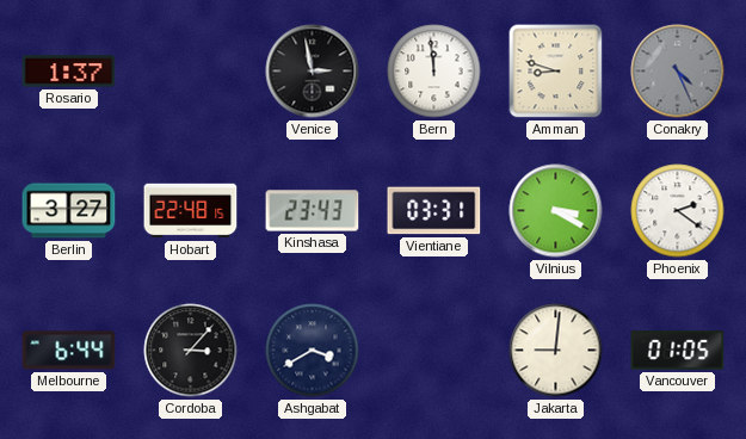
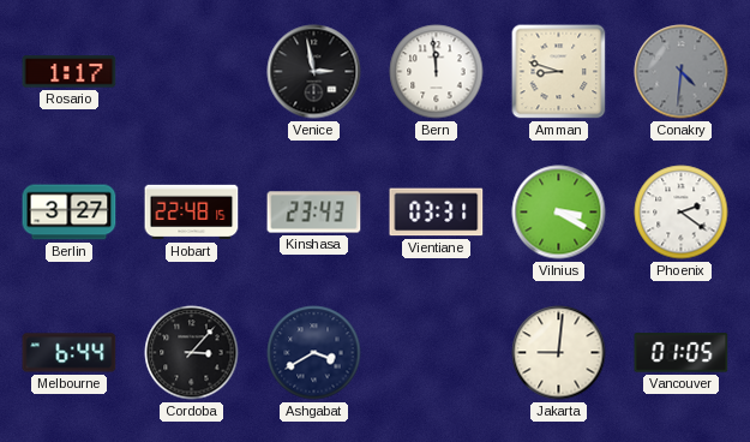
Rosario: 1:37 -> 1:17 (70, 72)
Conakry: 4:26 -> 4:31 (682, 72)
